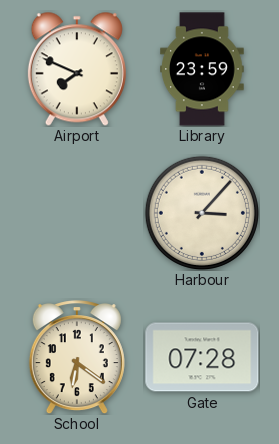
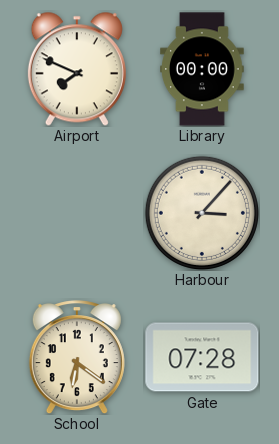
Library: 23:59 -> 00:00 (203, 69)
